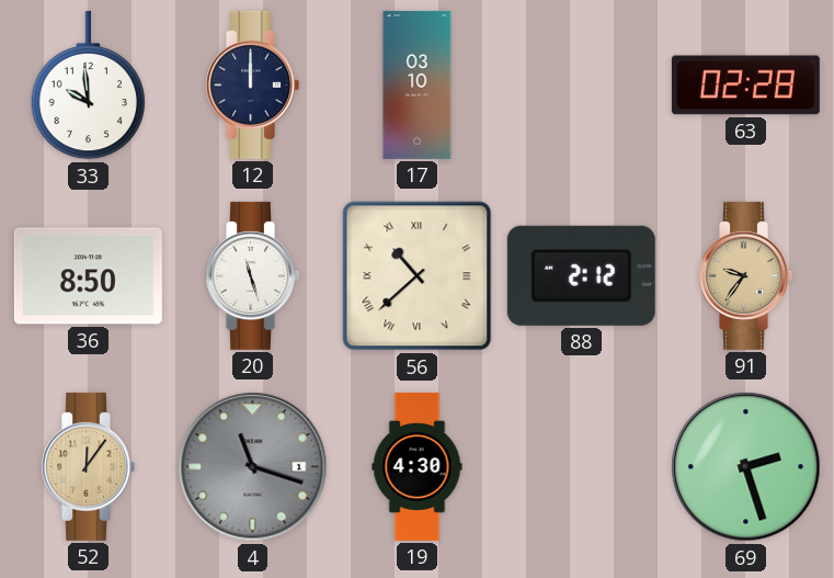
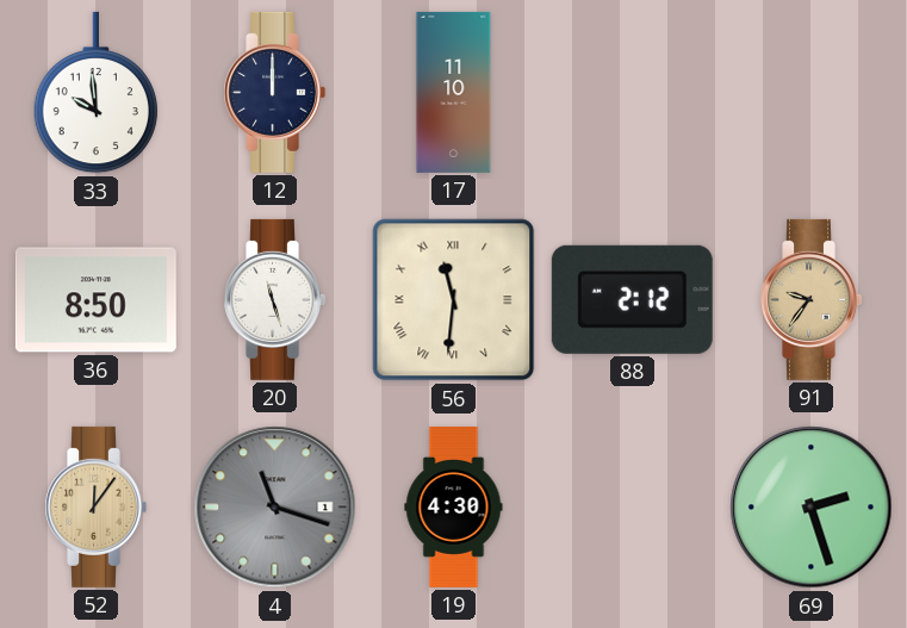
17: 03:10 -> 11:10 (454, 92)
63: 02:28 -> none (745, 86)
56: 10:38 -> 11:31 (454, 300)
